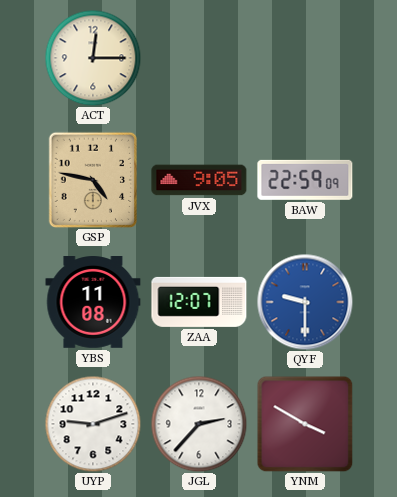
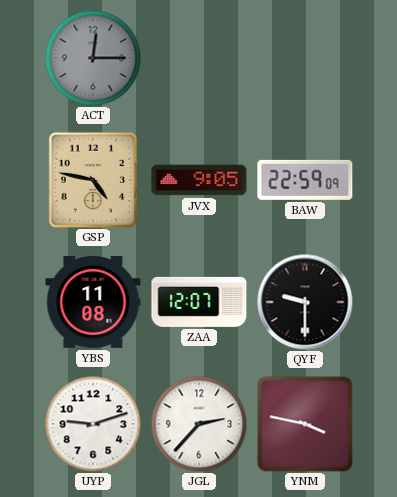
ACT dial: cream -> grey (93, 58)
QYF dial: blue -> black (305, 302)
YNM: 3:50 -> 3:47 (305, 424)
